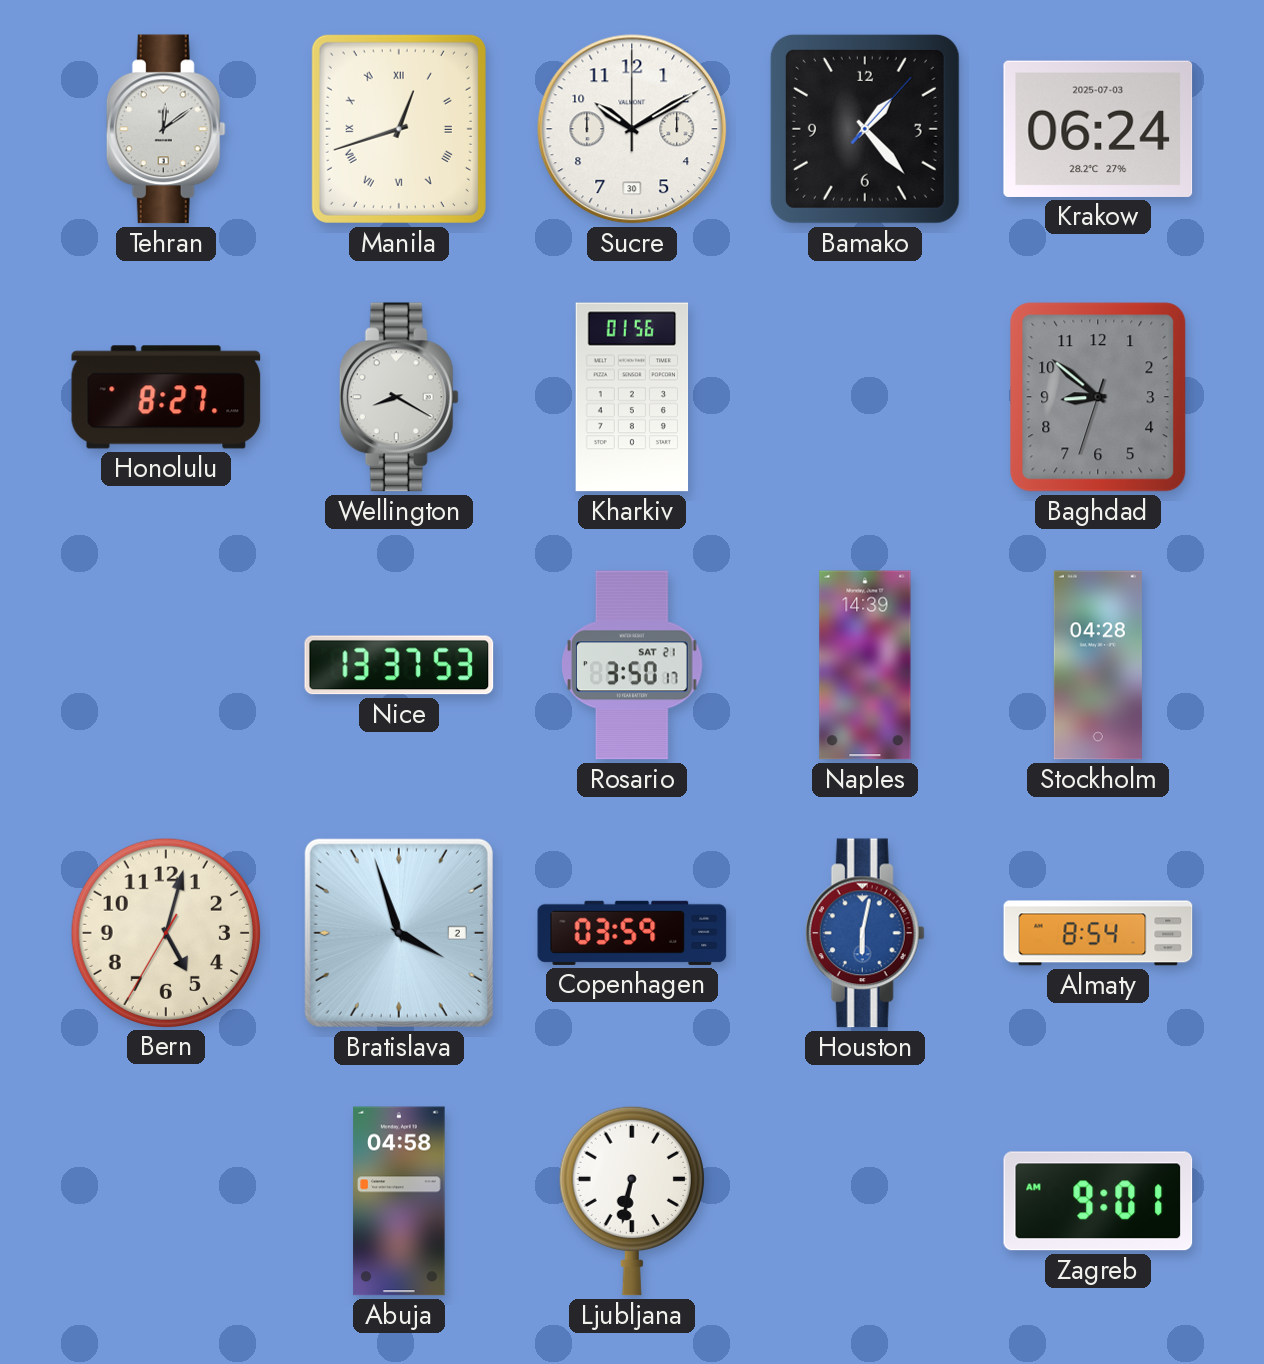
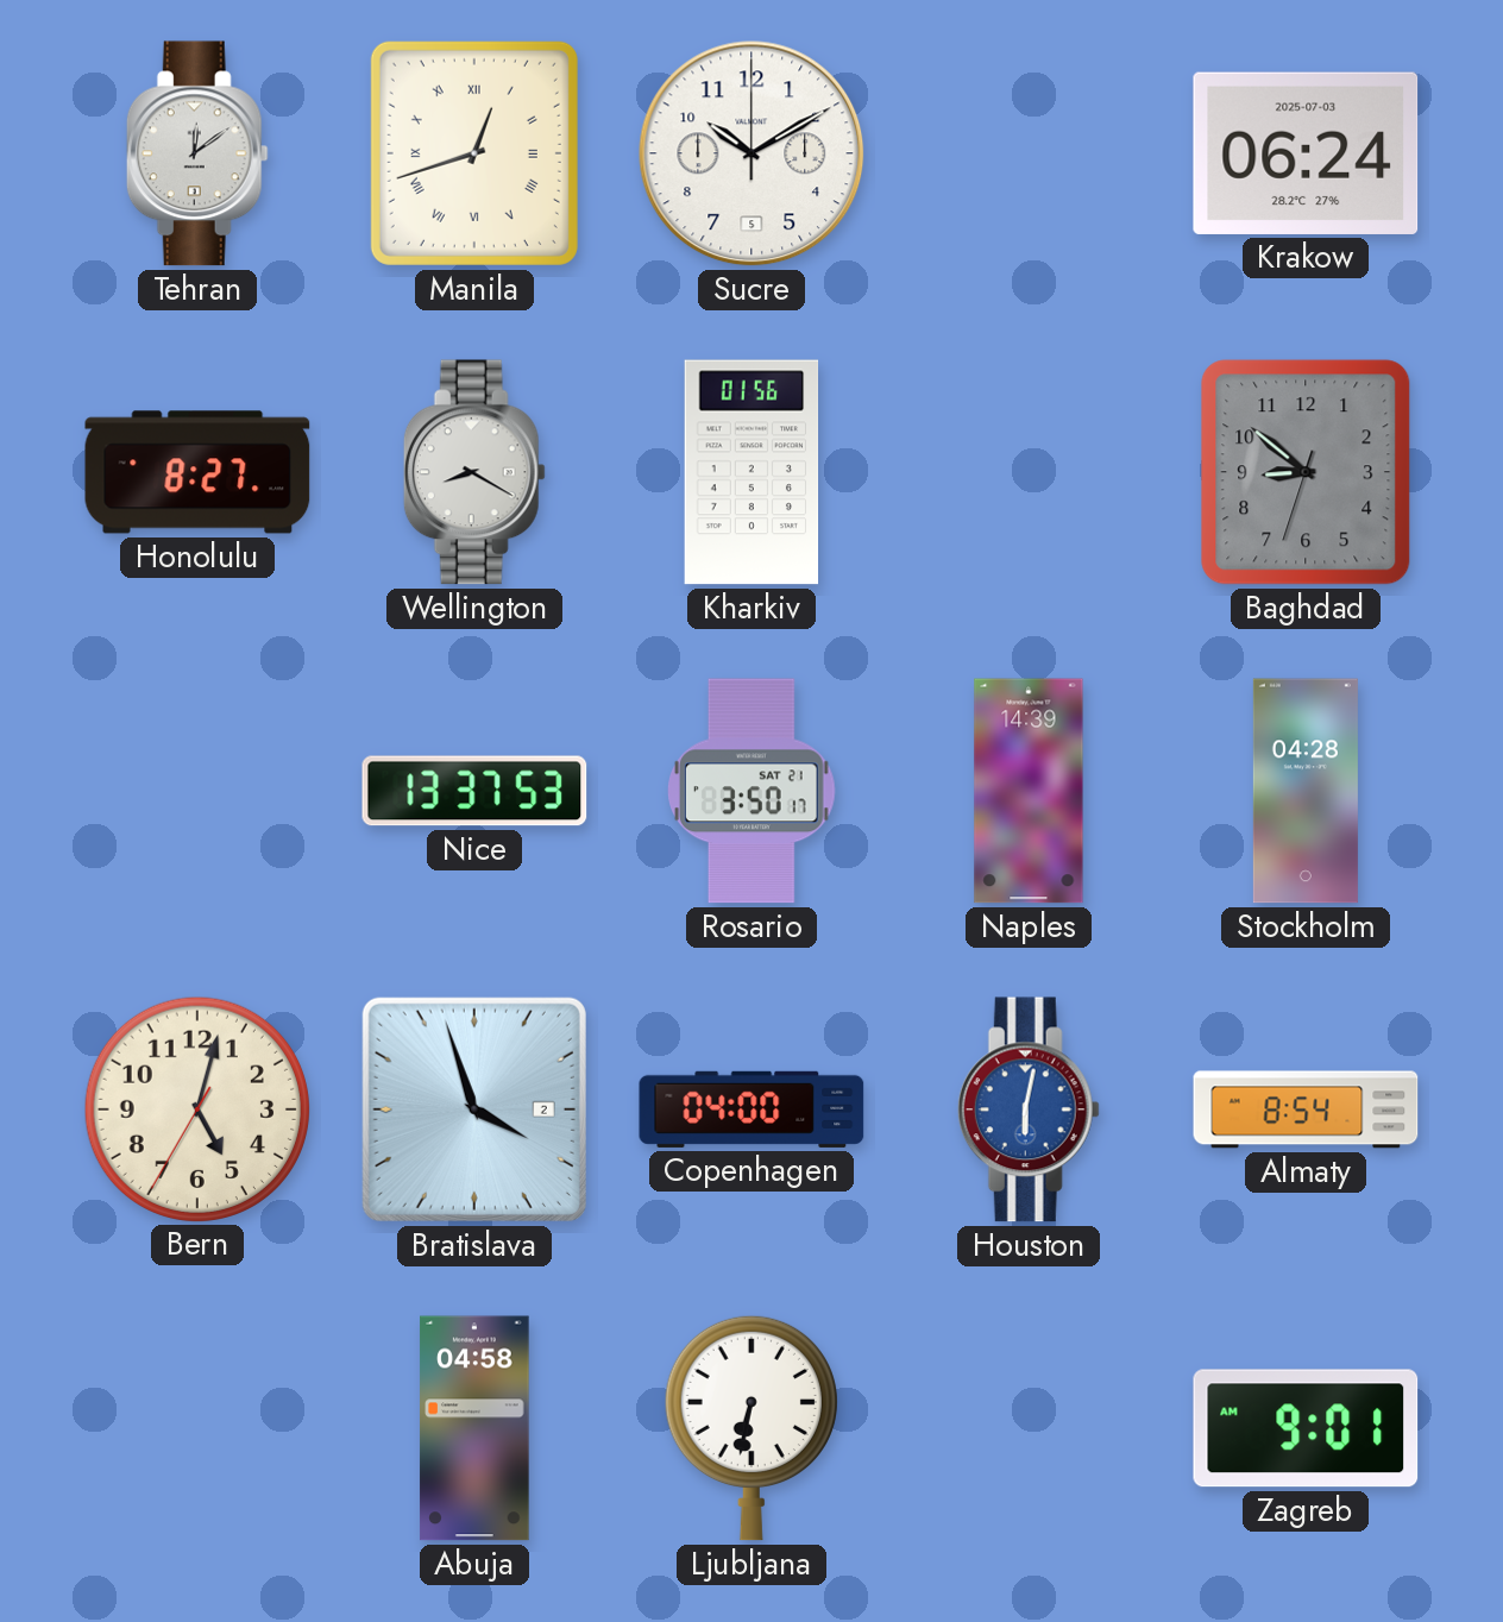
Sucre date: 30 -> 5 (751, 153)
Bamako: 1:23 -> none (865, 129)
Copenhagen: 03:59 -> 04:00 (751, 1109)
